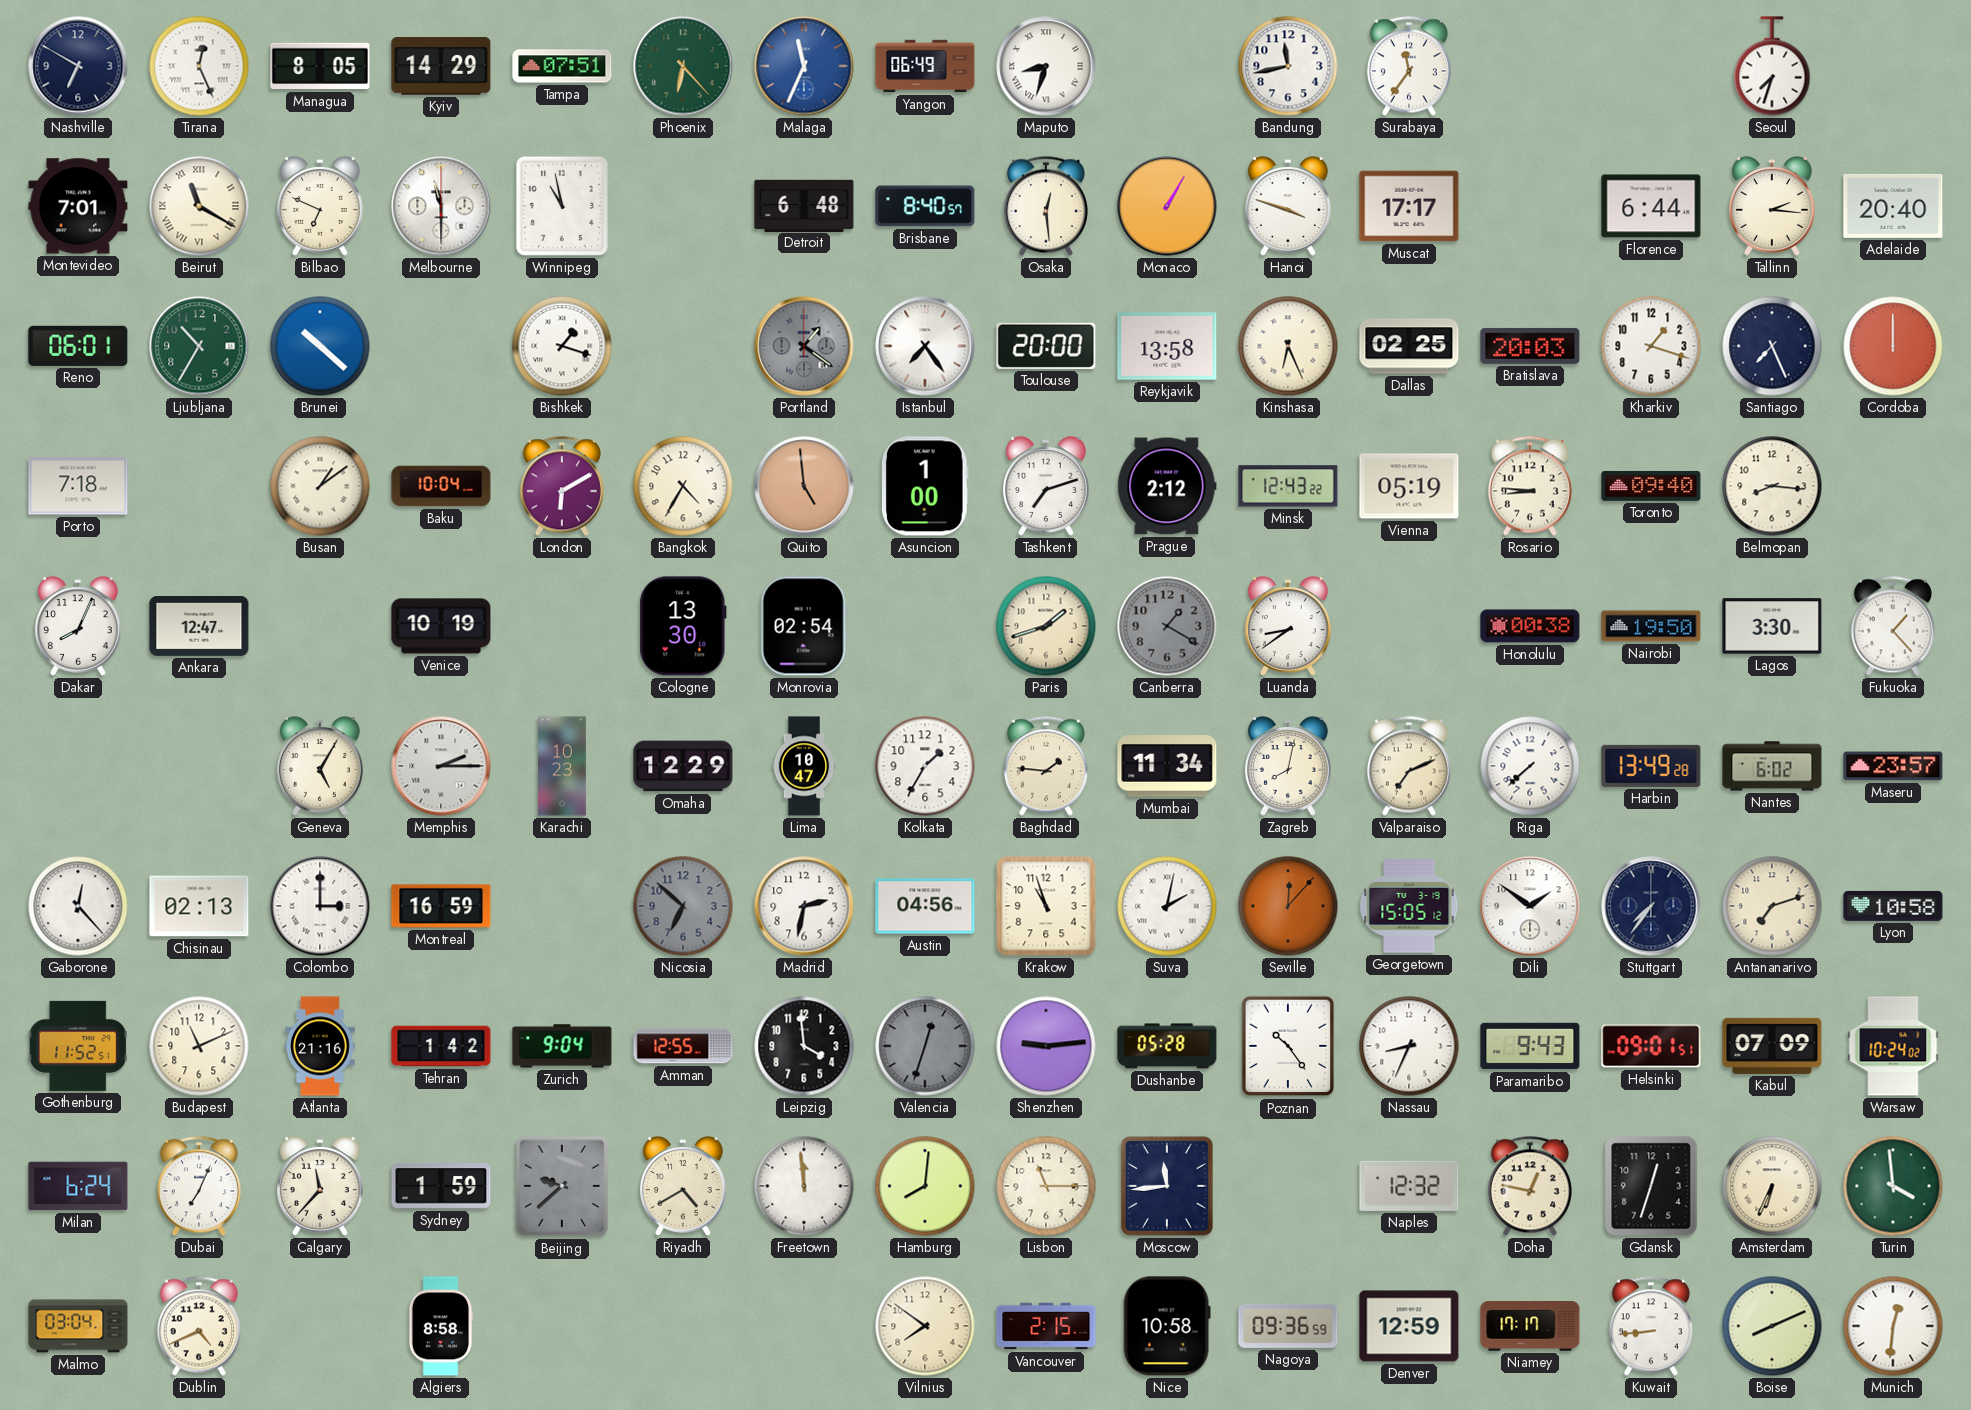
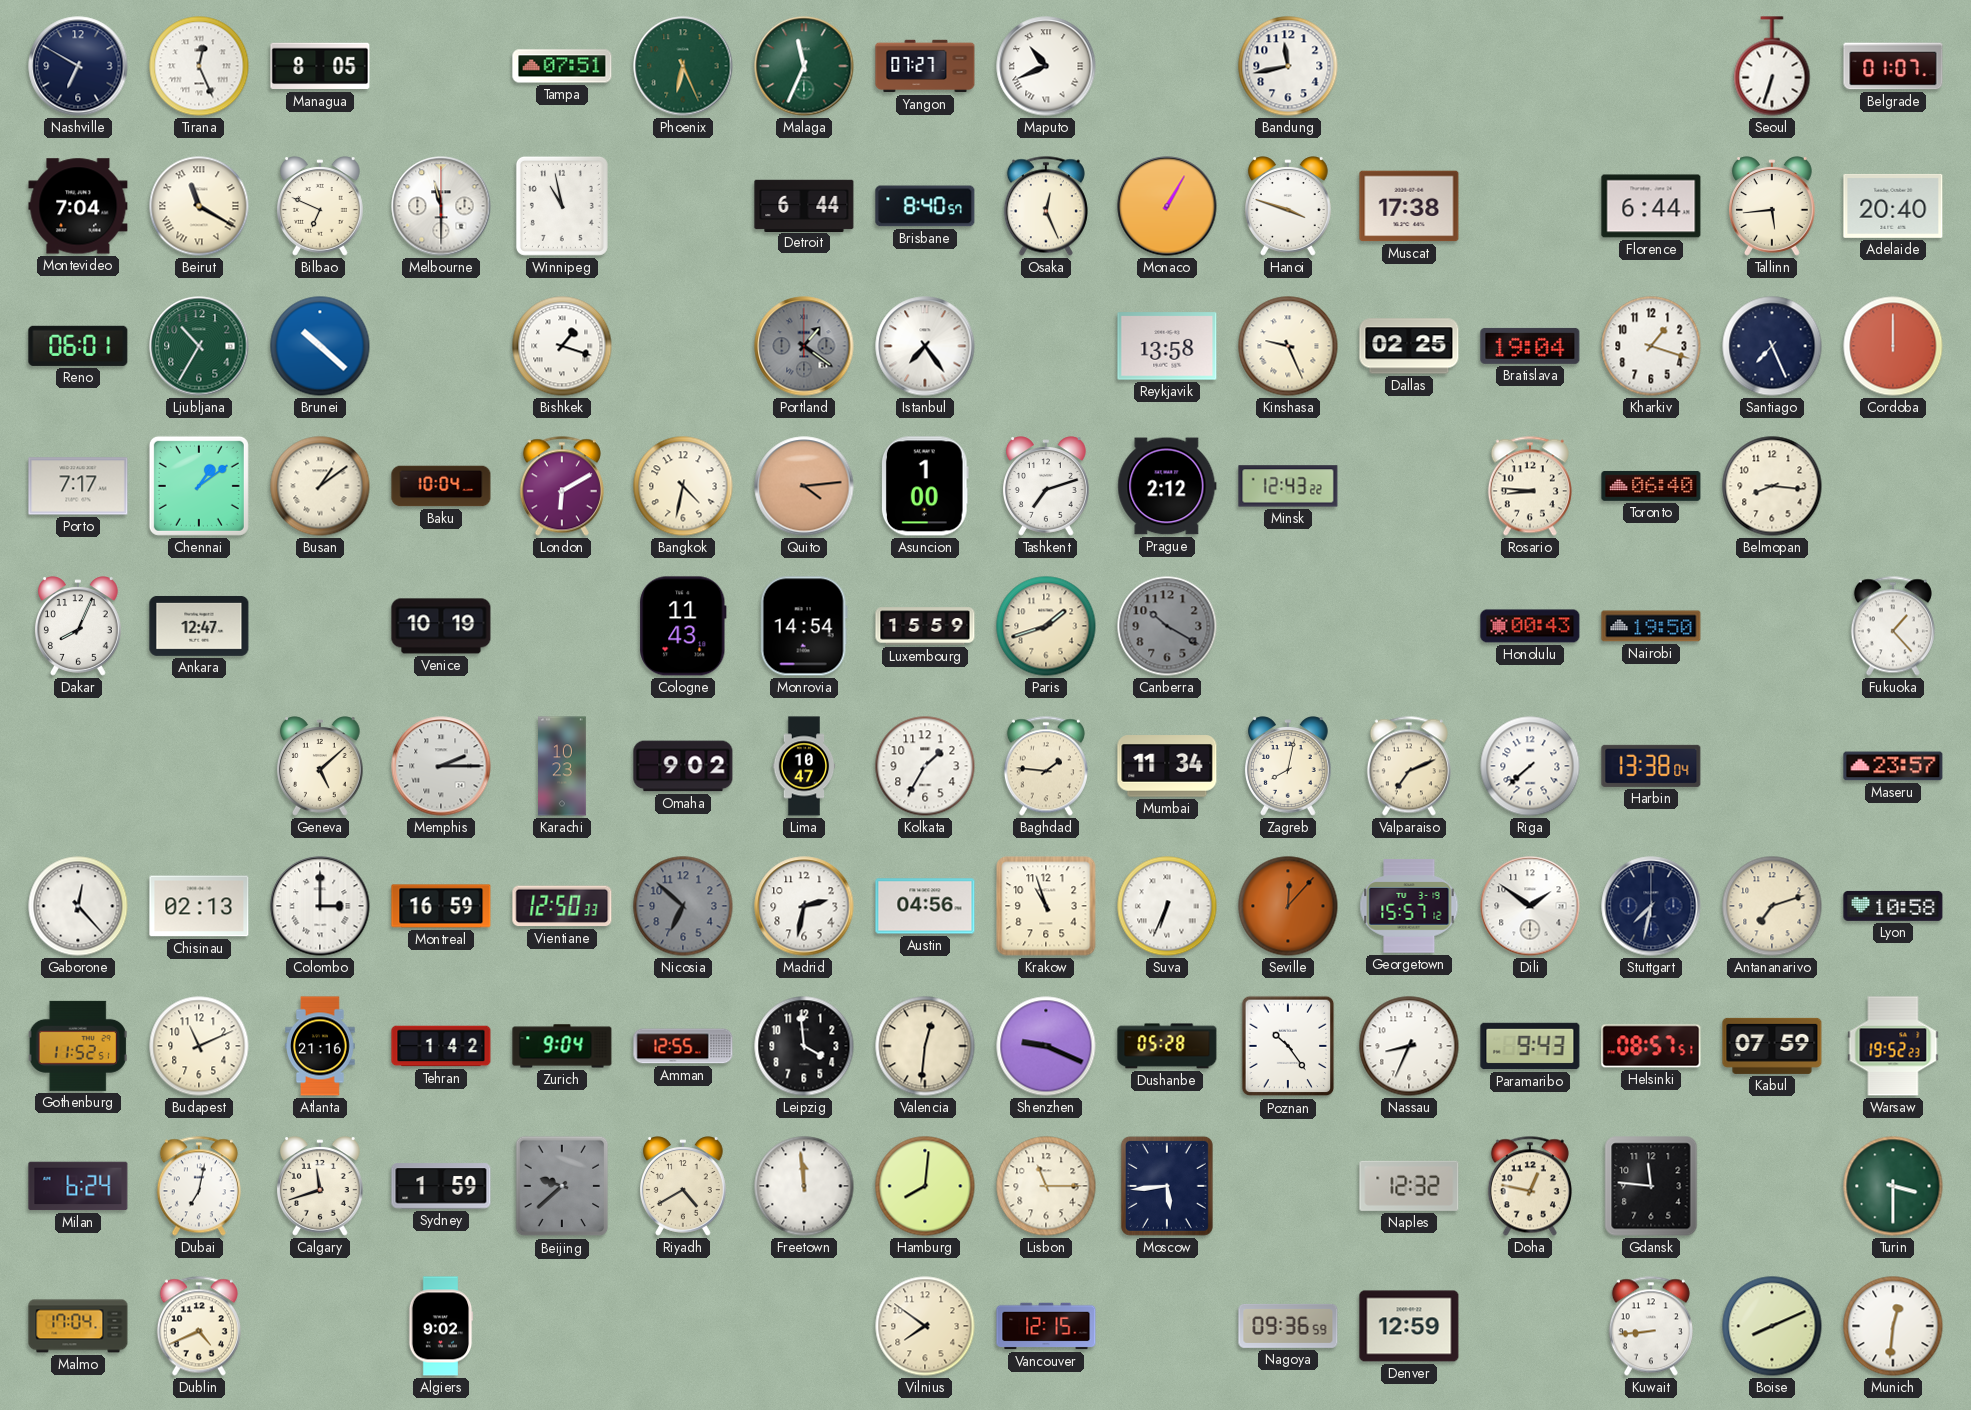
Kyiv: 14:29 -> none (441, 66)
Phoenix: 6:23 -> 6:26 (683, 66)
Malaga dial: blue -> green (804, 66)
Yangon: 06:49 -> 07:27 (925, 66)
Maputo: 8:33 -> 10:41 (1046, 66)
Surabaya: 11:36 -> none (1409, 66)
Seoul: 7:33 -> 6:33 (1772, 66)
Belgrade: none -> 01:07 (1893, 66)
Montevideo: 7:01 -> 7:04 (78, 206)
Detroit: 6:48 -> 6:44 (804, 205)
Osaka: 12:29 -> 12:26 (1046, 206)
Muscat: 17:17 -> 17:38 (1409, 206)
Tallinn: 2:16 -> 5:44 (1772, 206)
Toulouse: 20:00 -> none (1046, 346)
Kinshasa: 6:26 -> 9:26 (1288, 346)
Bratislava: 20:03 -> 19:04 (1530, 346)
Porto: 7:18 -> 7:17 (78, 486)
Chennai: none -> 1:09 (199, 486)
Bangkok: 4:35 -> 4:32 (683, 486)
Quito: 4:59 -> 4:14 (804, 486)
Vienna: 05:19 -> none (1409, 486)
Toronto: 09:40 -> 06:40 (1651, 486)
Cologne: 13:30 -> 11:43 (683, 626)
Monrovia: 02:54 -> 14:54 (804, 626)
Luxembourg: none -> 15:59 (925, 626)
Canberra: 1:20 -> 10:20 (1167, 626)
Luanda: 8:39 -> none (1288, 626)
Honolulu: 00:38 -> 00:43 (1530, 626)
Lagos: 3:30 -> none (1772, 626)
Geneva: 5:05 -> 5:08 (320, 766)
Omaha: 12:29 -> 9:02 (683, 766)
Harbin: 13:49 -> 13:38 (1651, 766)
Nantes: 6:02 -> none (1772, 766)
Vientiane: none -> 12:50 (562, 906)
Suva: 2:02 -> 6:34 (1167, 906)
Georgetown: 15:05 -> 15:57 (1409, 906)
Stuttgart: 7:36 -> 7:32 (1651, 906)
Valencia: 12:33 -> 12:31 (925, 1046)
Valencia dial: grey -> cream (925, 1046)
Shenzhen: 9:14 -> 9:19 (1046, 1046)
Helsinki: 09:01 -> 08:57 (1651, 1046)
Kabul: 07:09 -> 07:59 (1772, 1046)
Warsaw: 10:24 -> 19:52 (1893, 1046)
Dubai: 7:04 -> 7:02 (199, 1186)
Calgary: 11:37 -> 11:42 (320, 1186)
Moscow: 11:44 -> 5:44 (1167, 1186)
Gdansk: 12:33 -> 11:46 (1651, 1186)
Amsterdam: 6:34 -> none (1772, 1186)
Turin: 3:59 -> 3:30 (1893, 1186)
Malmo: 03:04 -> 17:04 (78, 1326)
Algiers: 8:58 -> 9:02 (441, 1326)
Vancouver: 2:15 -> 12:15 (1046, 1326)
Nice: 10:58 -> none (1167, 1326)
Niamey: 17:17 -> none (1530, 1327)
